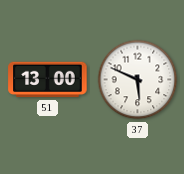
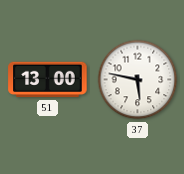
37: 5:49 -> 5:47 (138, 80)
